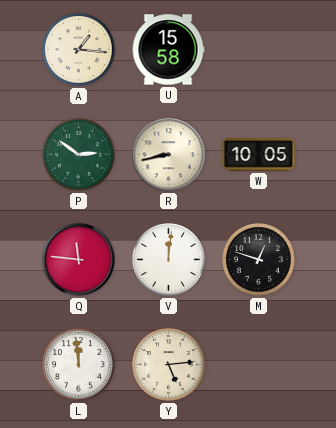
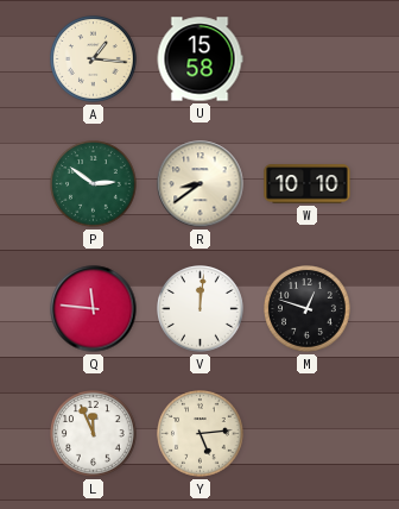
R: 8:43 -> 8:39 (201, 184)
W: 10:05 -> 10:10 (308, 184)
L: 11:59 -> 11:56 (94, 434)
